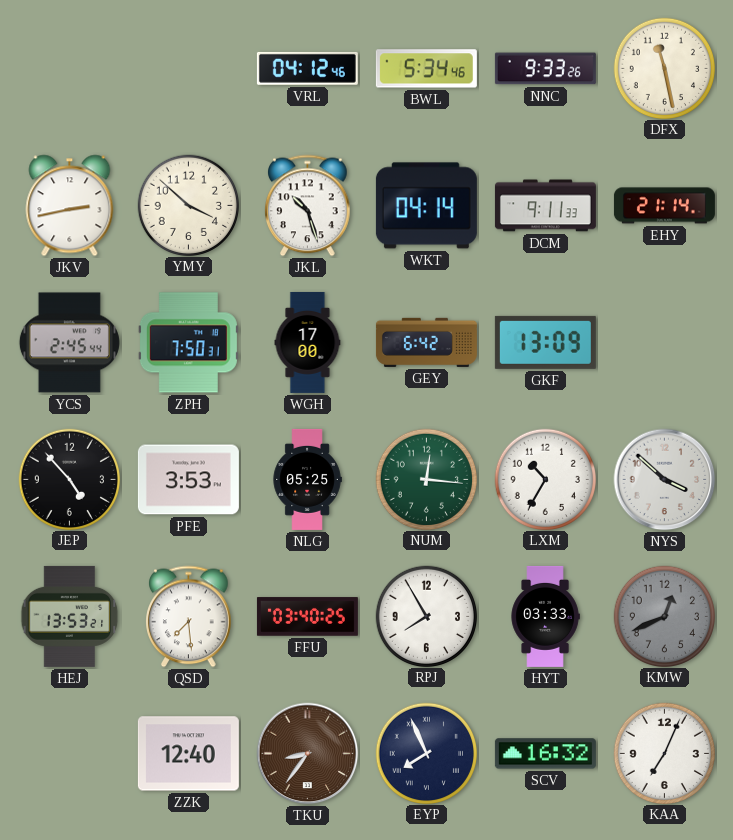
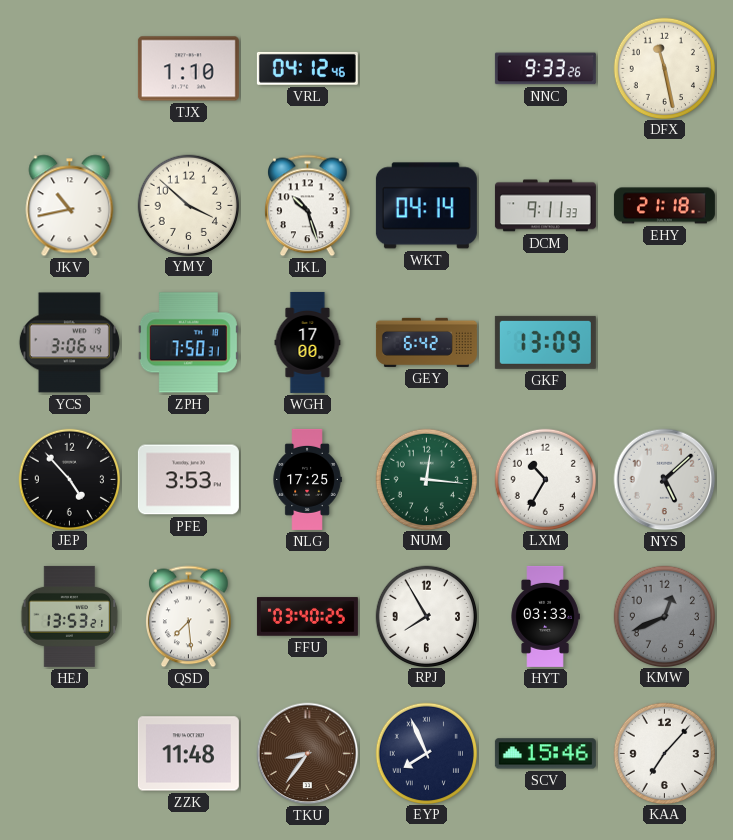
TJX: none -> 1:10 (188, 69)
BWL: 5:34 -> none (426, 69)
JKV: 2:43 -> 10:43 (70, 206)
EHY: 21:14 -> 21:18 (664, 206)
YCS: 2:45 -> 3:06 (69, 343)
NLG: 05:25 -> 17:25 (307, 479)
NYS: 3:52 -> 5:08 (665, 480)
ZZK: 12:40 -> 11:48 (188, 754)
SCV: 16:32 -> 15:46 (545, 754)
KAA: 7:04 -> 7:07 (664, 753)
